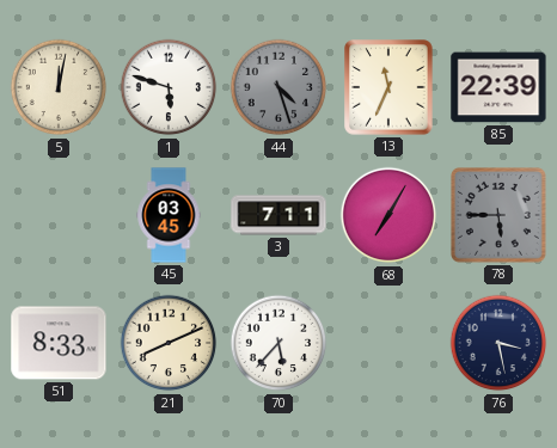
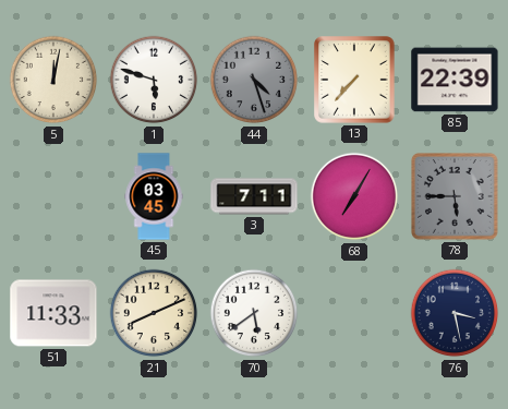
13: 11:34 -> 7:37 (354, 80)
51: 8:33 -> 11:33 (53, 313)
70: 5:37 -> 5:39 (254, 313)
